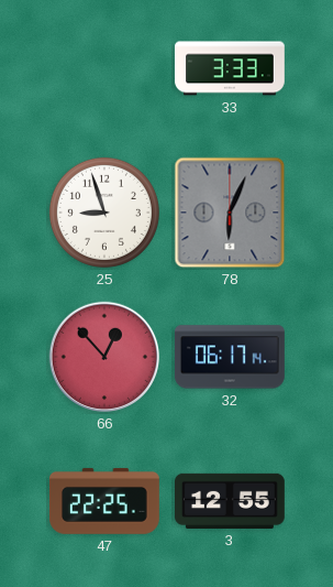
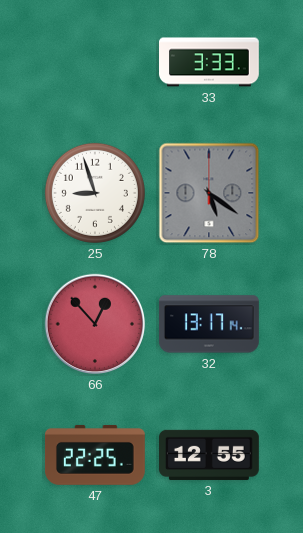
78: 6:04 -> 5:21 (209, 193)
32: 06:17 -> 13:17 (209, 324)
